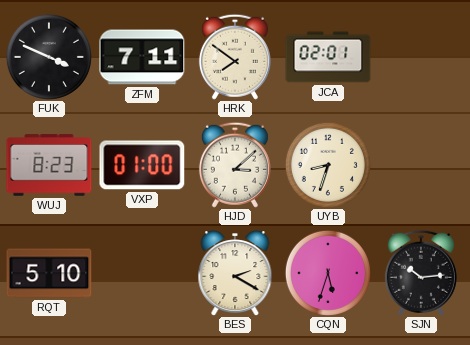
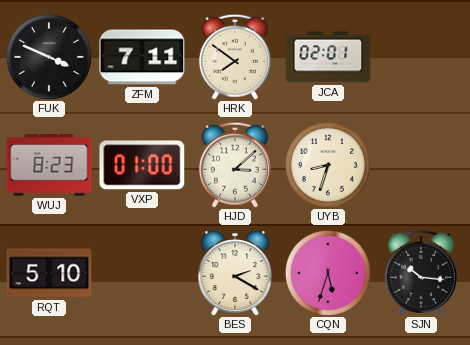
SJN: 10:14 -> 10:16 (421, 273)
